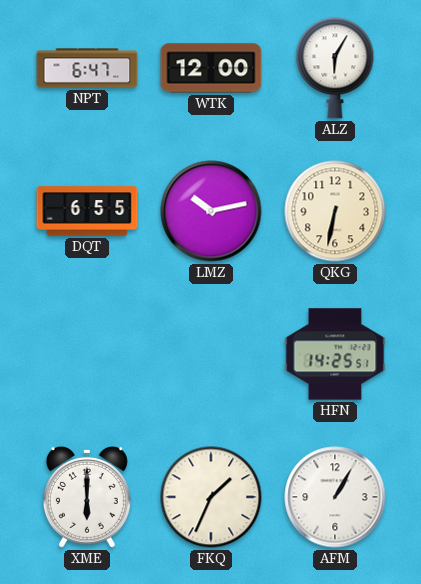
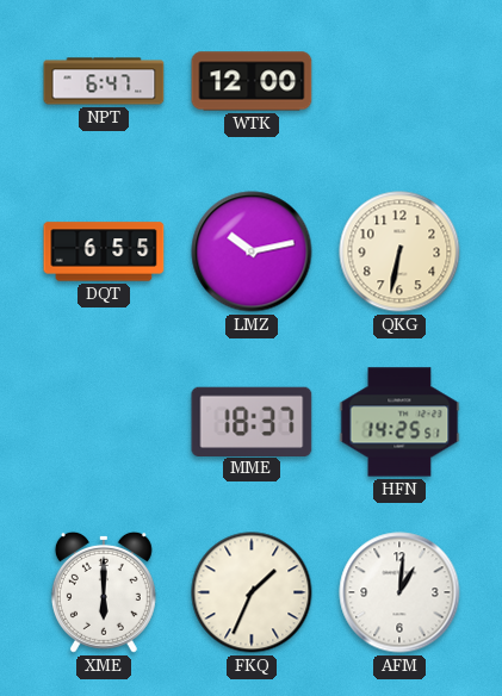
ALZ: 6:05 -> none (335, 68)
MME: none -> 18:37 (252, 421)
AFM: 1:05 -> 1:01 (399, 592)
